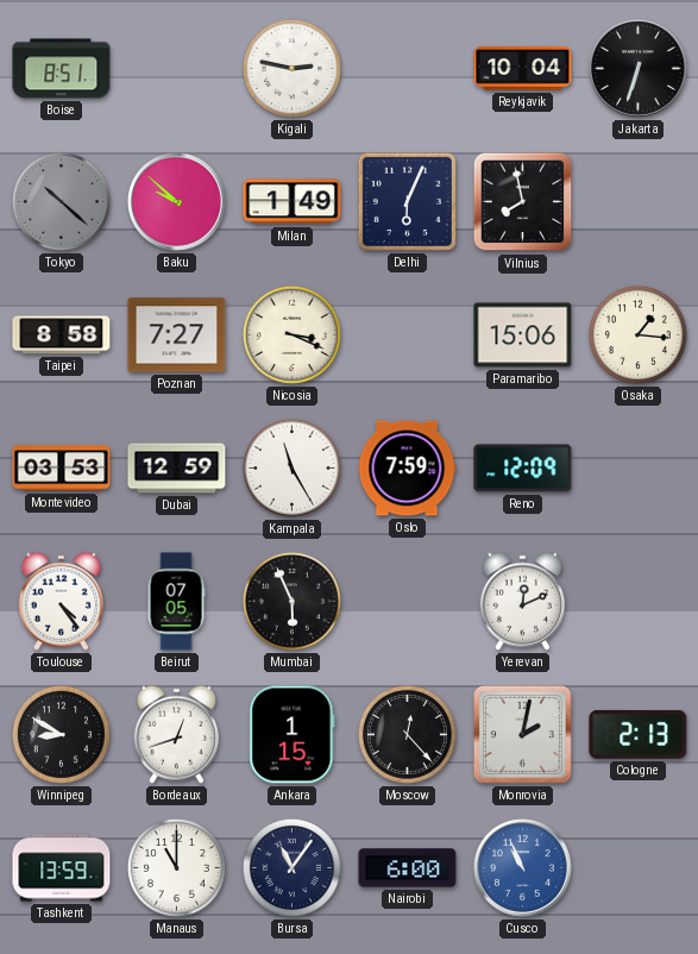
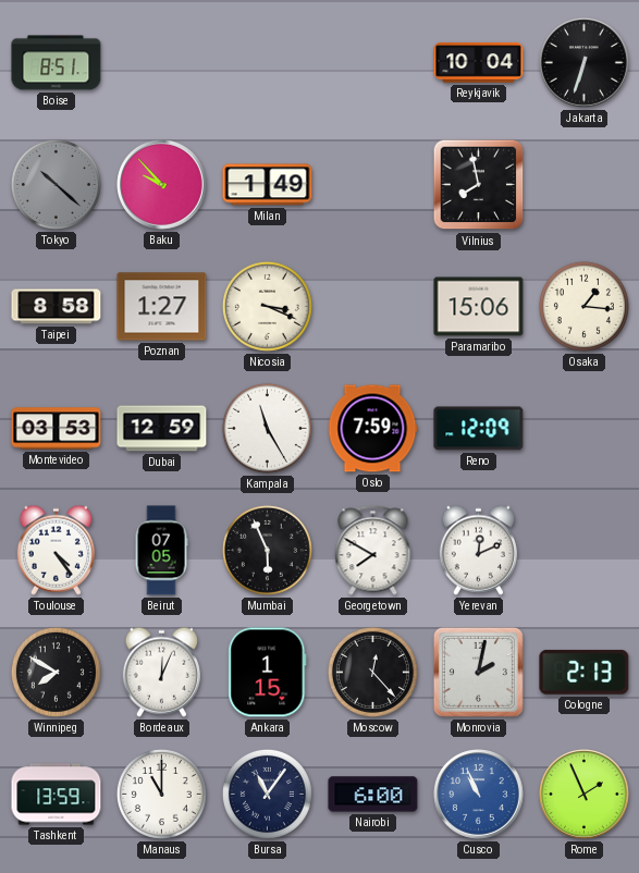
Kigali: 2:47 -> none (291, 68)
Baku: 9:52 -> 9:53 (162, 185)
Delhi: 6:04 -> none (407, 201)
Poznan: 7:27 -> 1:27 (162, 307)
Georgetown: none -> 7:50 (373, 551)
Winnipeg: 8:50 -> 7:50 (56, 672)
Bordeaux: 12:42 -> 12:04 (161, 672)
Rome: none -> 1:56 (585, 795)
